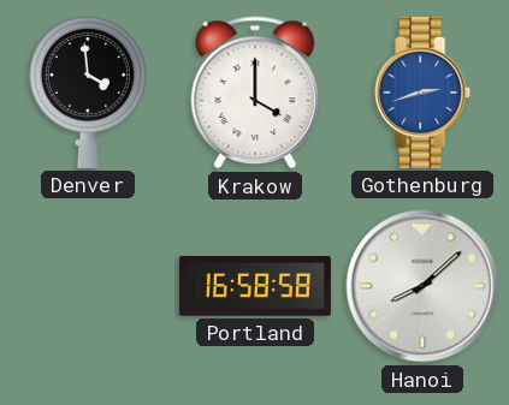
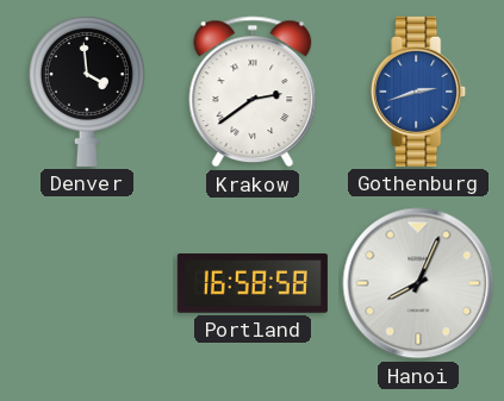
Krakow: 4:00 -> 2:39 (253, 92)
Hanoi: 8:08 -> 8:04 (418, 283)
